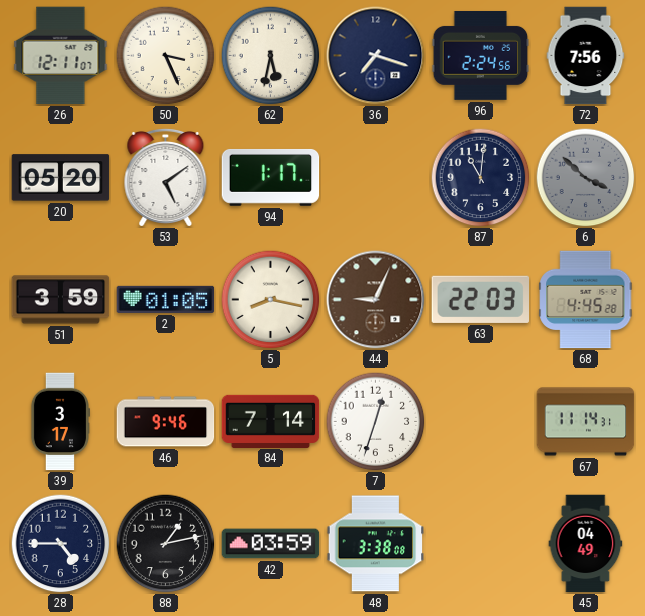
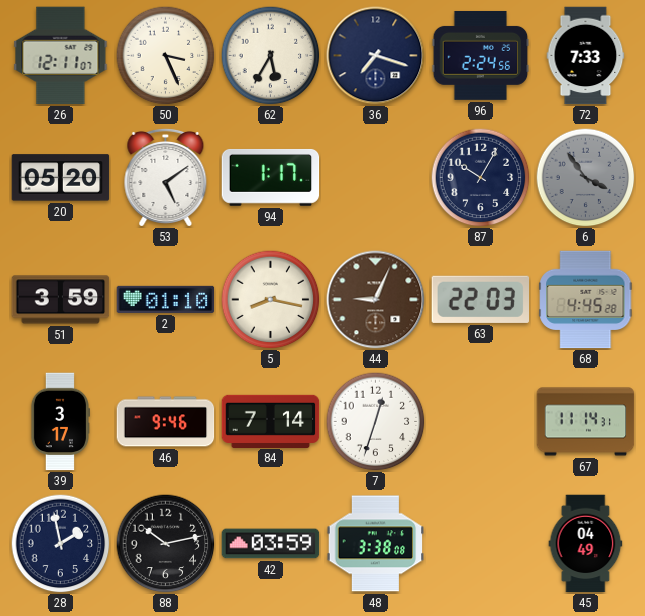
62: 5:32 -> 5:35 (271, 56)
72: 7:56 -> 7:33 (586, 56)
87: 11:01 -> 10:05 (481, 178)
6: 3:52 -> 3:54 (586, 178)
2: 01:05 -> 01:10 (166, 299)
28: 4:45 -> 1:58 (61, 544)
88: 1:13 -> 10:13 (166, 544)
